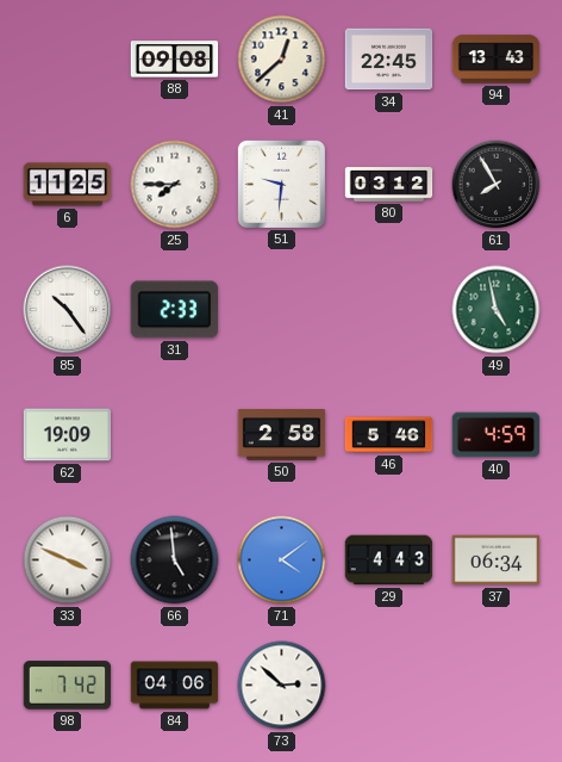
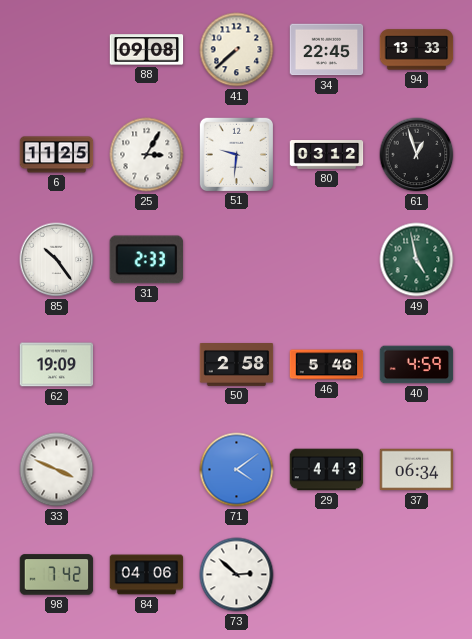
41: 12:38 -> 7:38 (237, 50)
94: 13:43 -> 13:33 (417, 50)
25: 7:45 -> 3:05 (147, 155)
61: 7:55 -> 12:57 (417, 155)
66: 4:59 -> none (175, 560)
